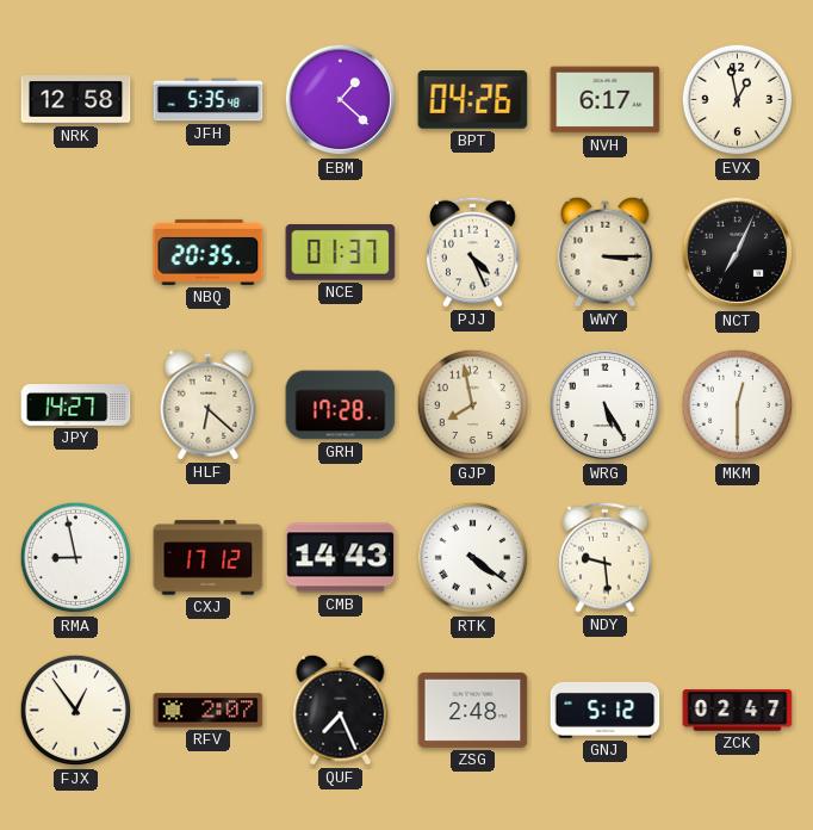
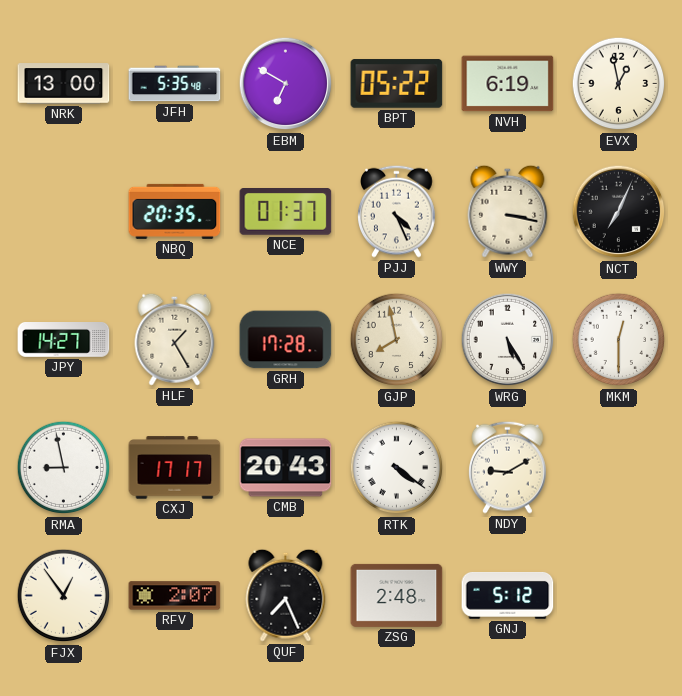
NRK: 12:58 -> 13:00 (64, 84)
EBM: 1:22 -> 6:50 (286, 84)
BPT: 04:26 -> 05:22 (397, 84)
NVH: 6:17 -> 6:19 (508, 84)
WWY: 3:15 -> 3:17 (508, 211)
HLF: 6:22 -> 1:25 (175, 339)
CXJ: 17:12 -> 17:17 (175, 468)
CMB: 14:43 -> 20:43 (286, 468)
NDY: 9:29 -> 9:10 (508, 467)
ZCK: 02:47 -> none (738, 711)
